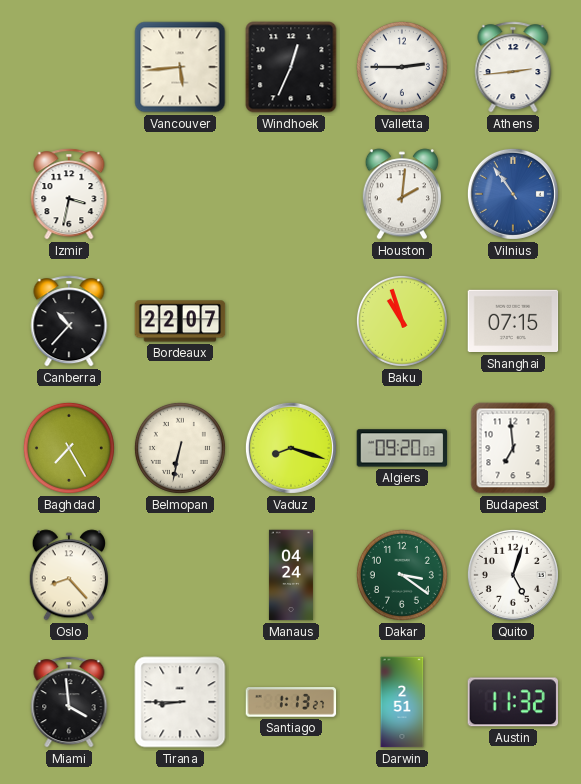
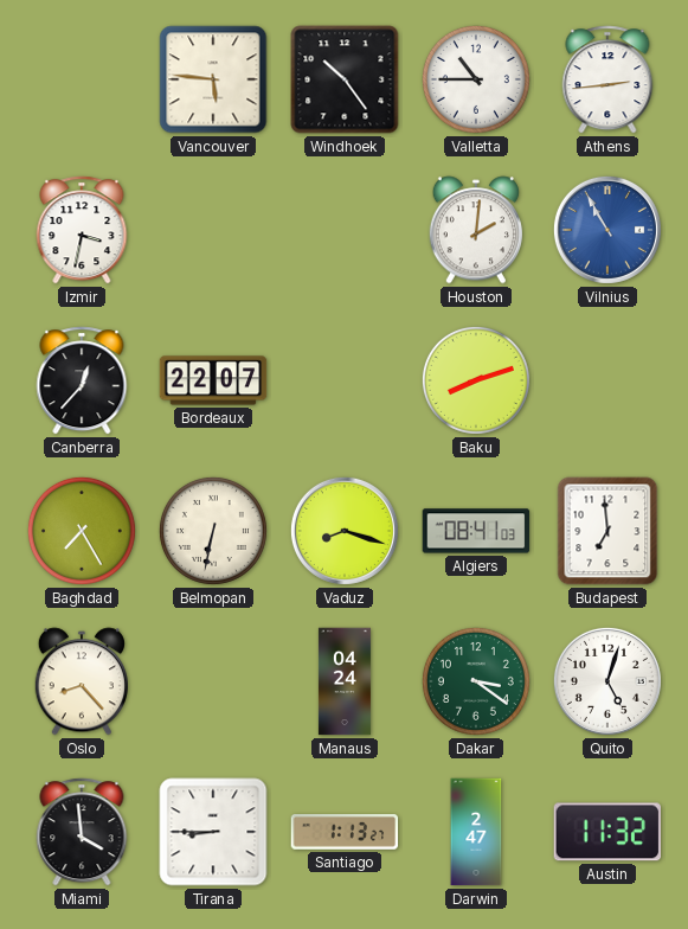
Vancouver: 5:44 -> 5:46 (213, 79)
Windhoek: 12:34 -> 10:24 (345, 79)
Valletta: 2:45 -> 10:45 (476, 79)
Vilnius: 10:54 -> 10:55 (607, 230)
Canberra: 10:37 -> 12:37 (82, 380)
Baku: 10:57 -> 8:12 (476, 380)
Shanghai: 07:15 -> none (513, 321)
Algiers: 09:20 -> 08:41 (476, 531)
Darwin: 2:51 -> 2:47 (476, 832)
